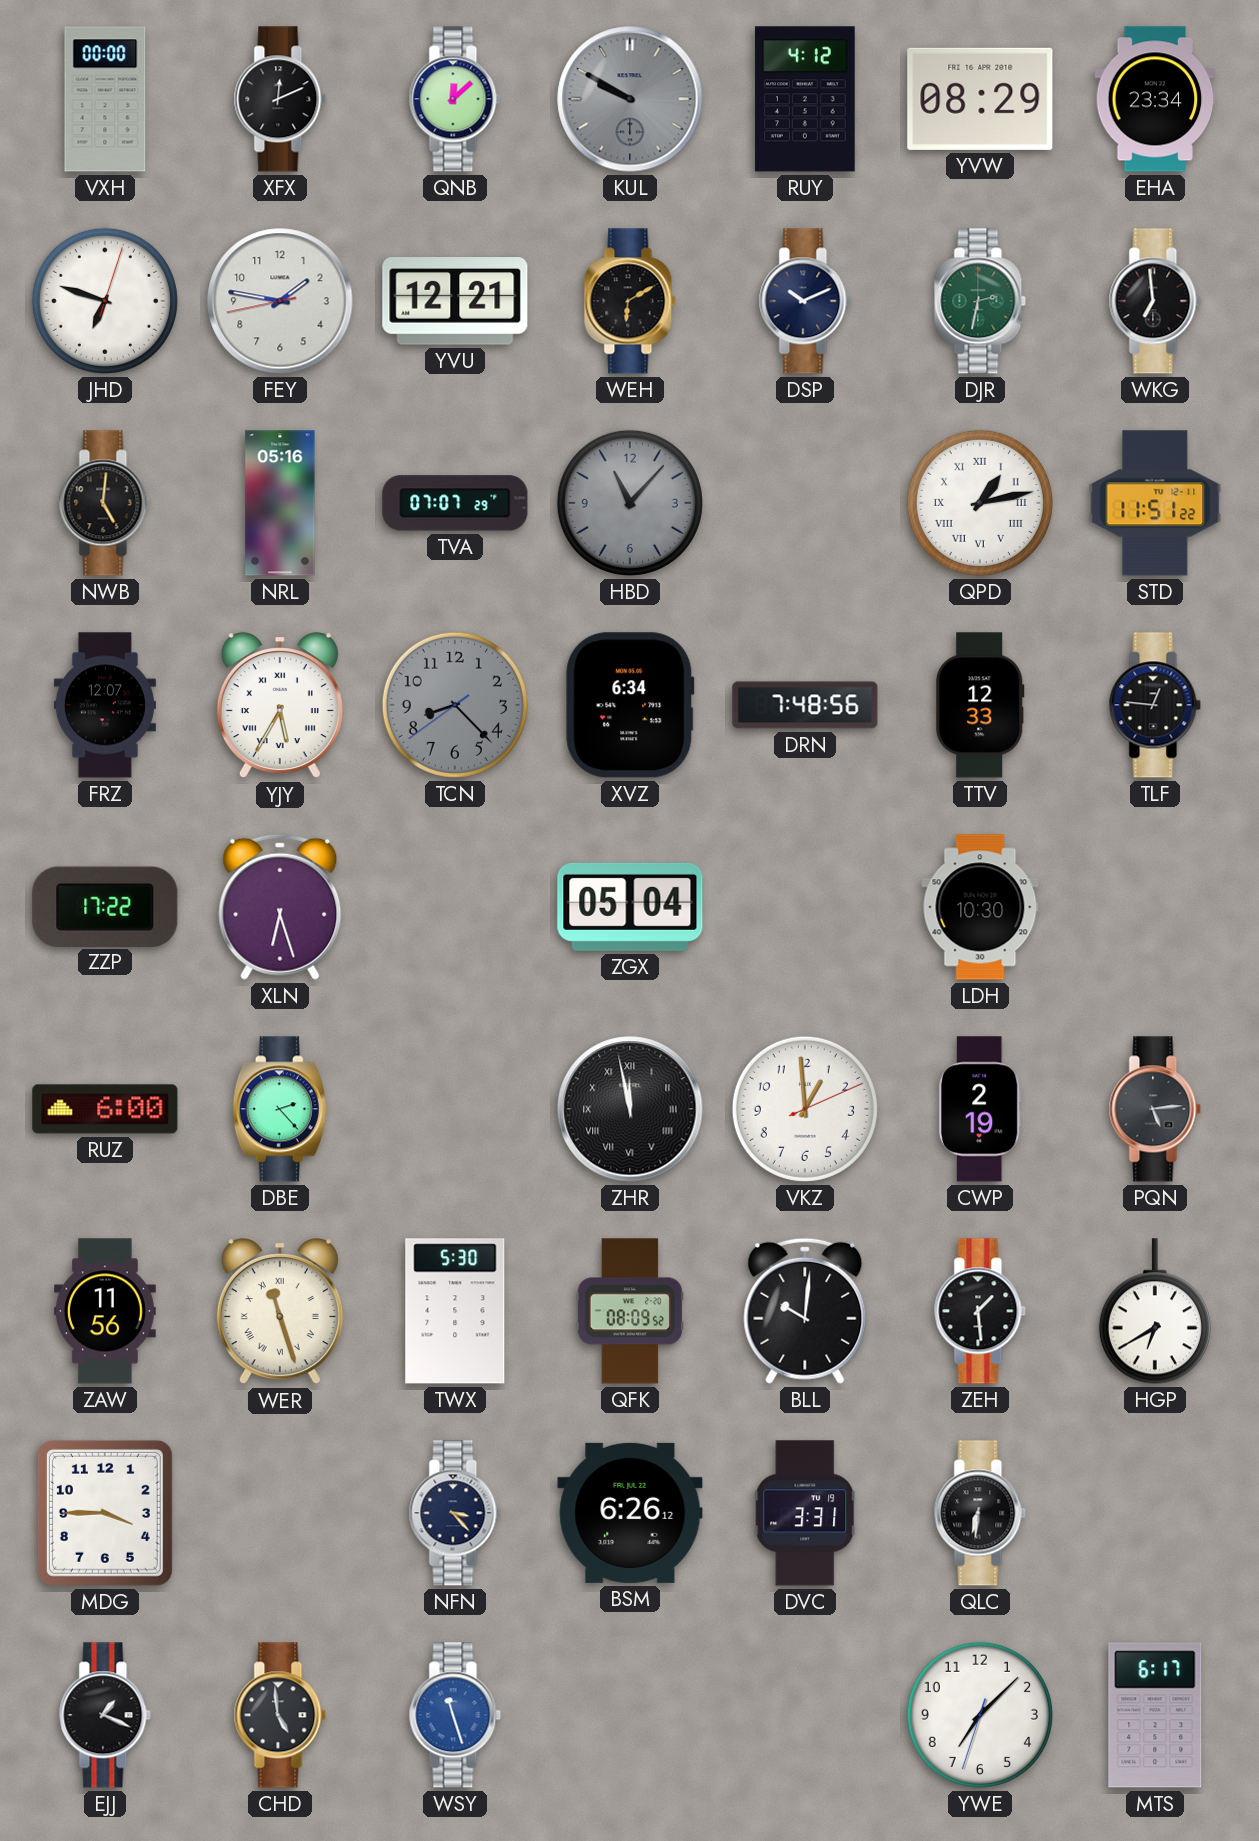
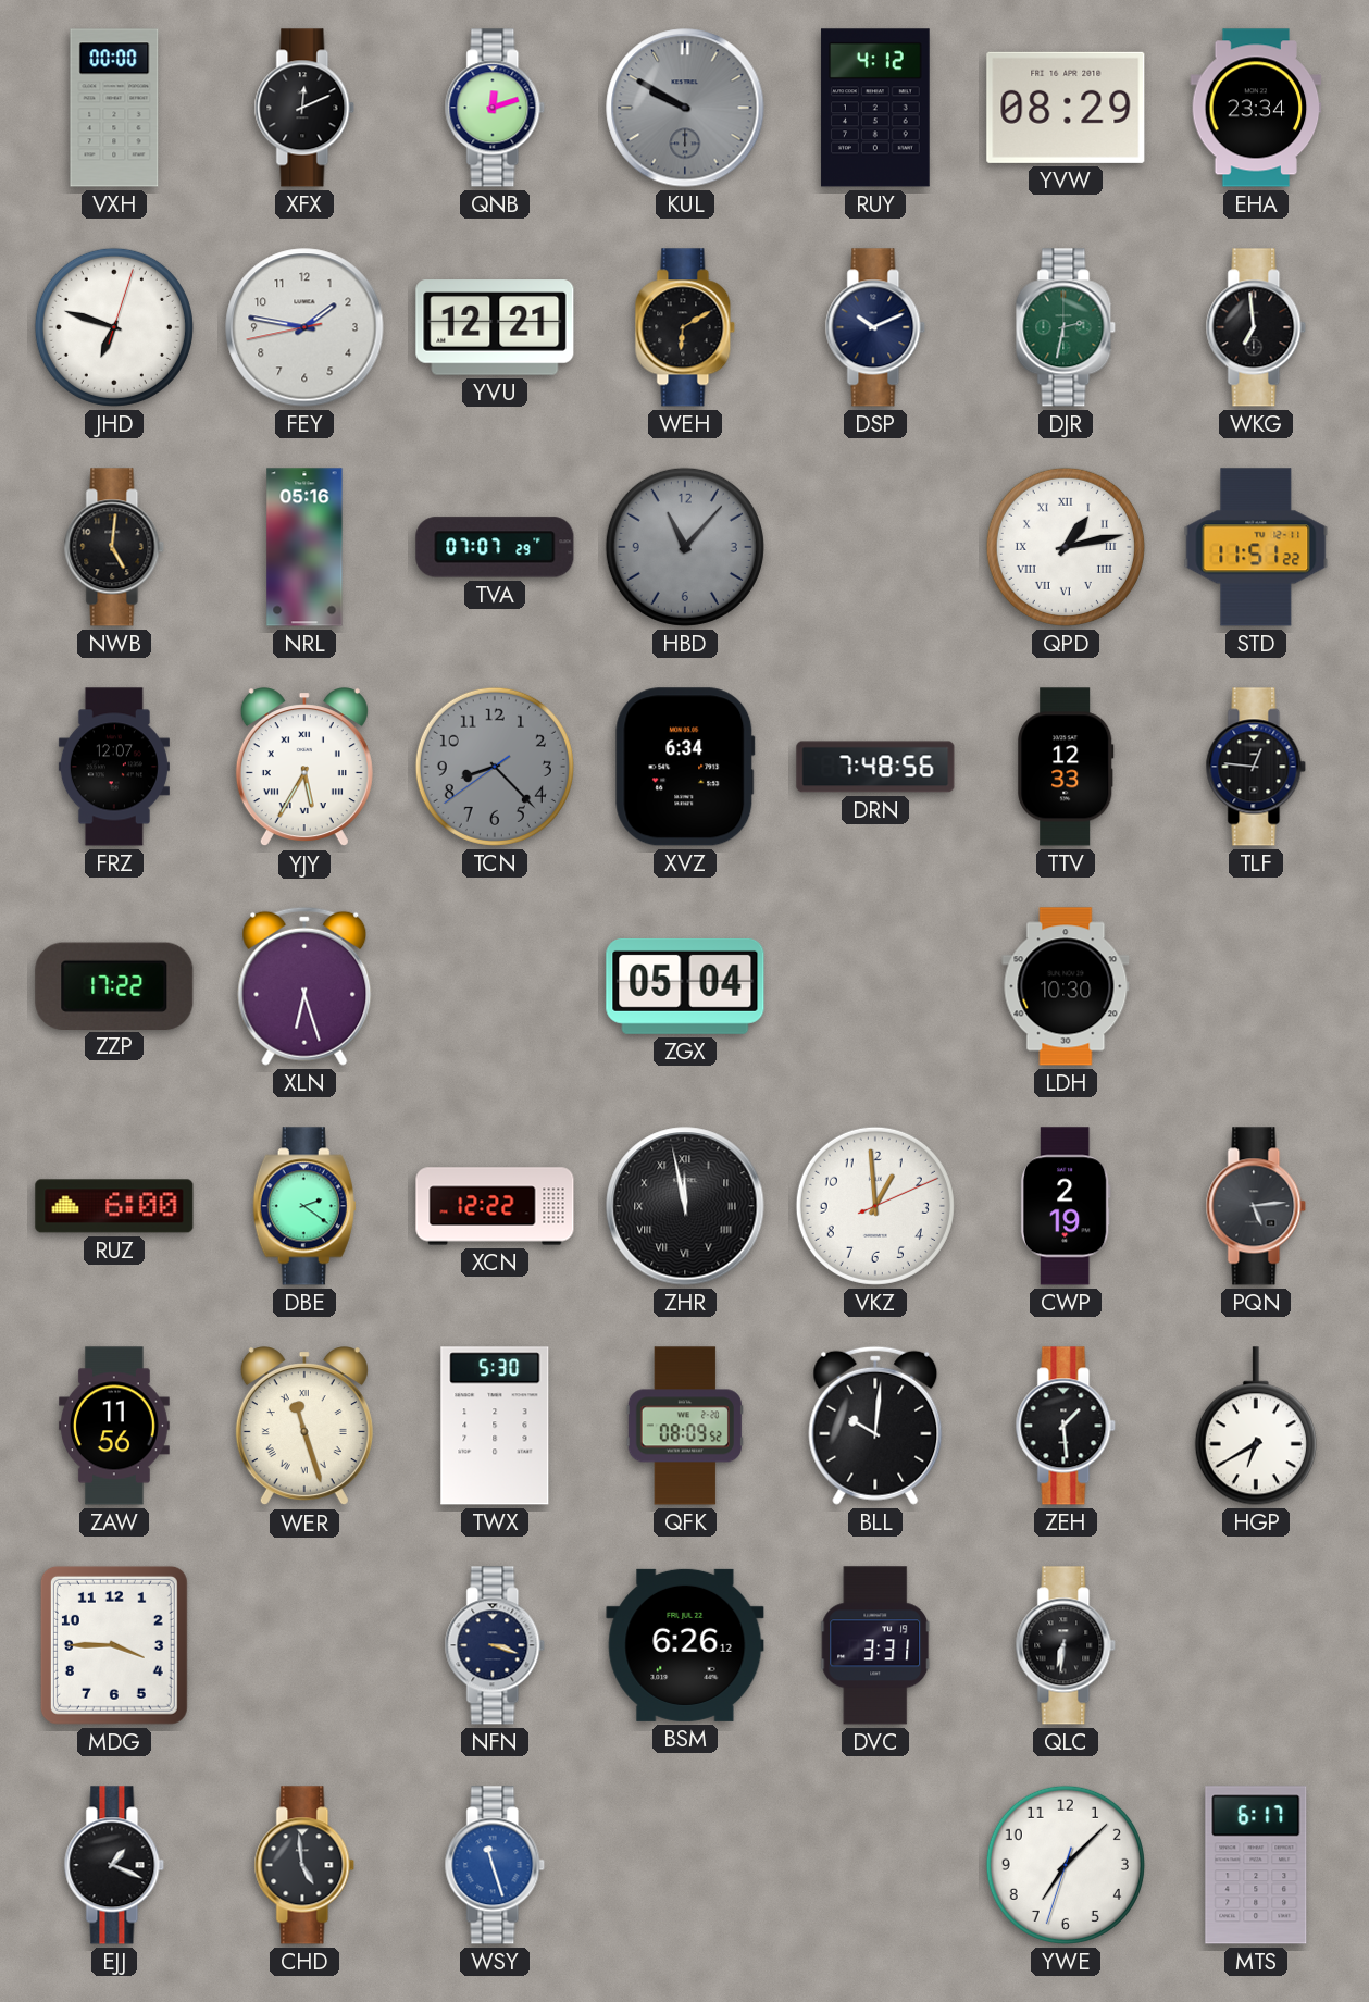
QNB: 12:08 -> 12:12 (495, 108)
DBE: 2:23 -> 2:21 (304, 1206)
XCN: none -> 12:22 (495, 1206)
NFN: 3:23 -> 3:18 (495, 1645)
